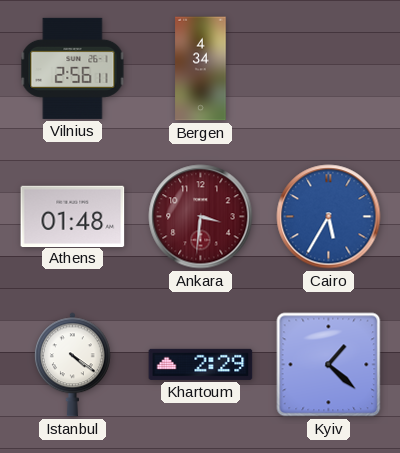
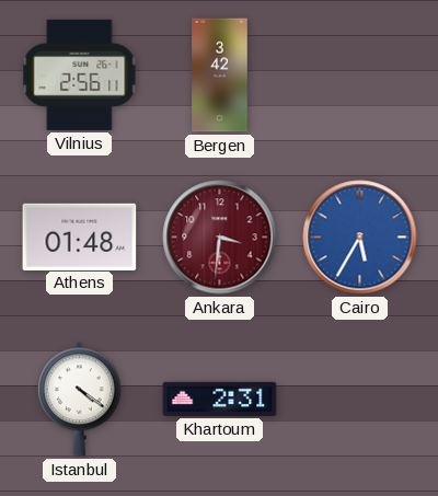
Bergen: 4:34 -> 3:42 (220, 76)
Khartoum: 2:29 -> 2:31 (220, 399)
Kyiv: 1:22 -> none (329, 365)
